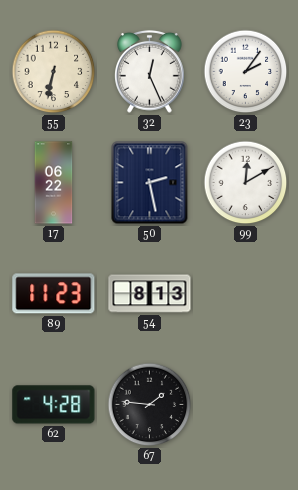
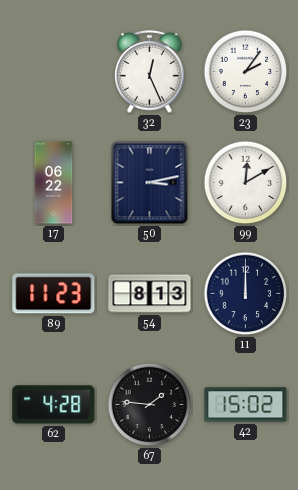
55: 6:32 -> none (54, 72)
50: 2:28 -> 3:13 (150, 183)
11: none -> 12:00 (246, 294)
42: none -> 15:02 (246, 405)
